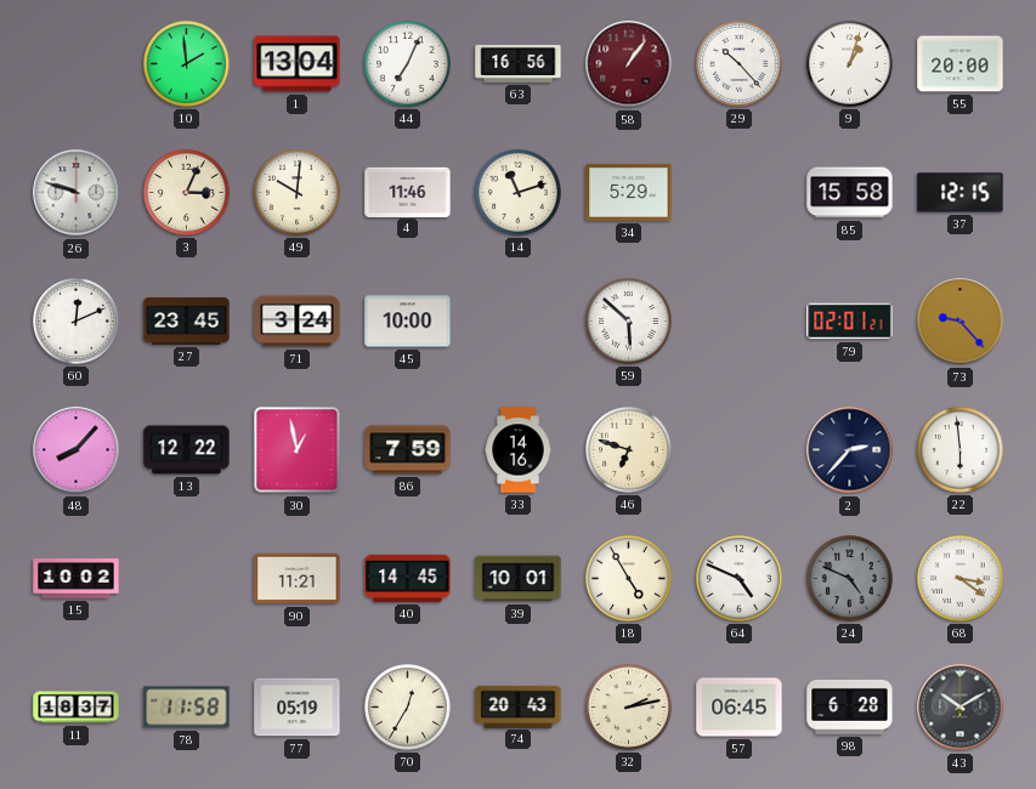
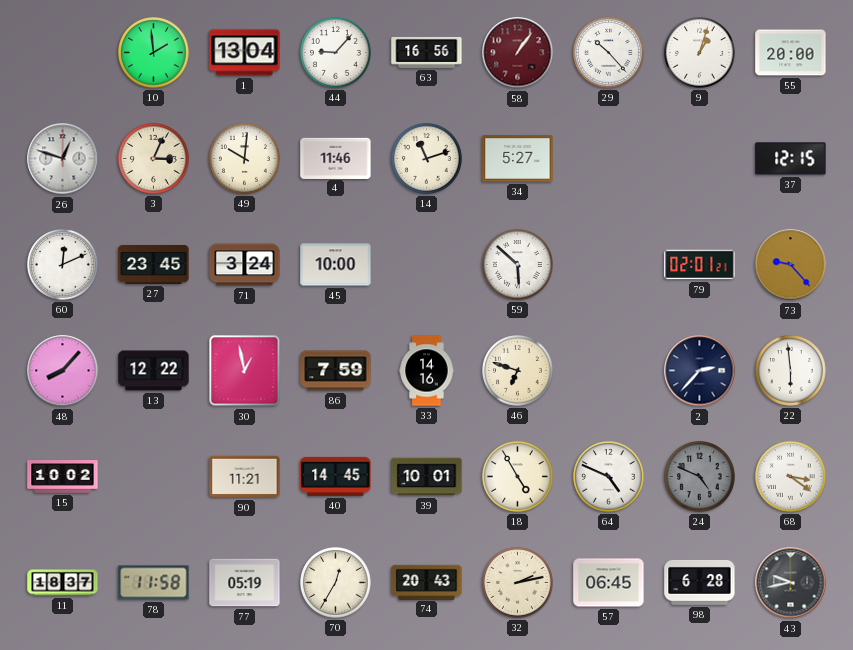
44: 7:04 -> 9:07 (336, 53)
26: 9:48 -> 12:48 (63, 159)
34: 5:29 -> 5:27 (518, 159)
85: 15:58 -> none (850, 193)
43: 10:10 -> 9:43 (791, 583)
